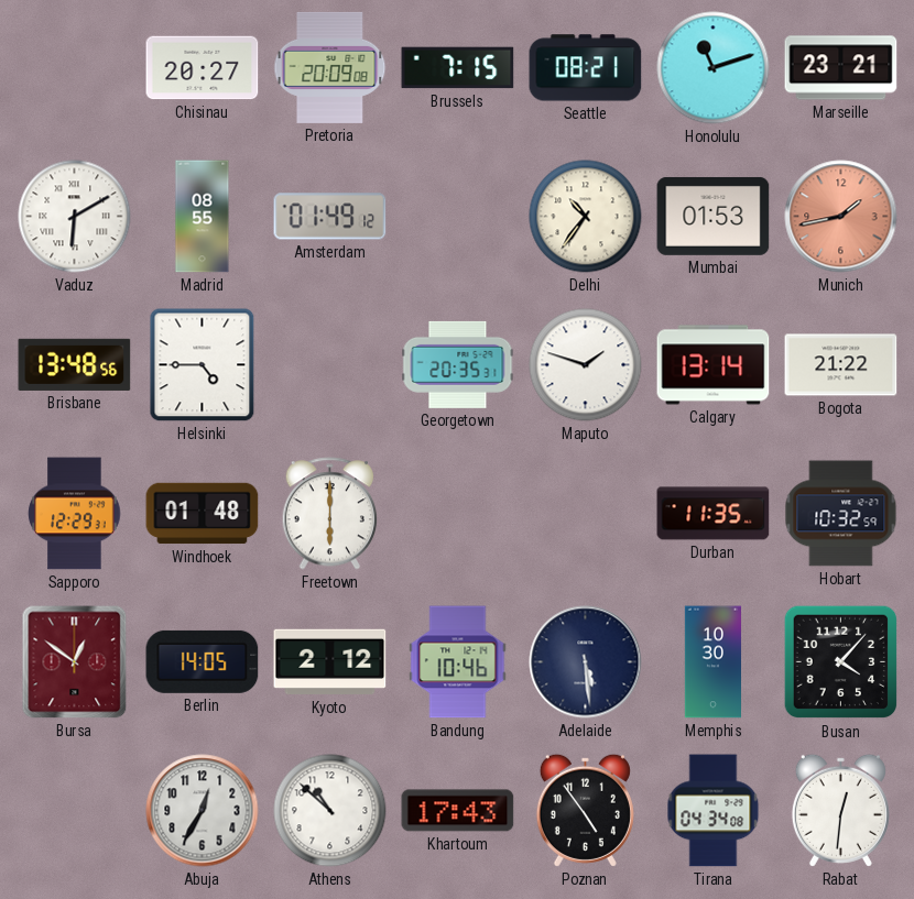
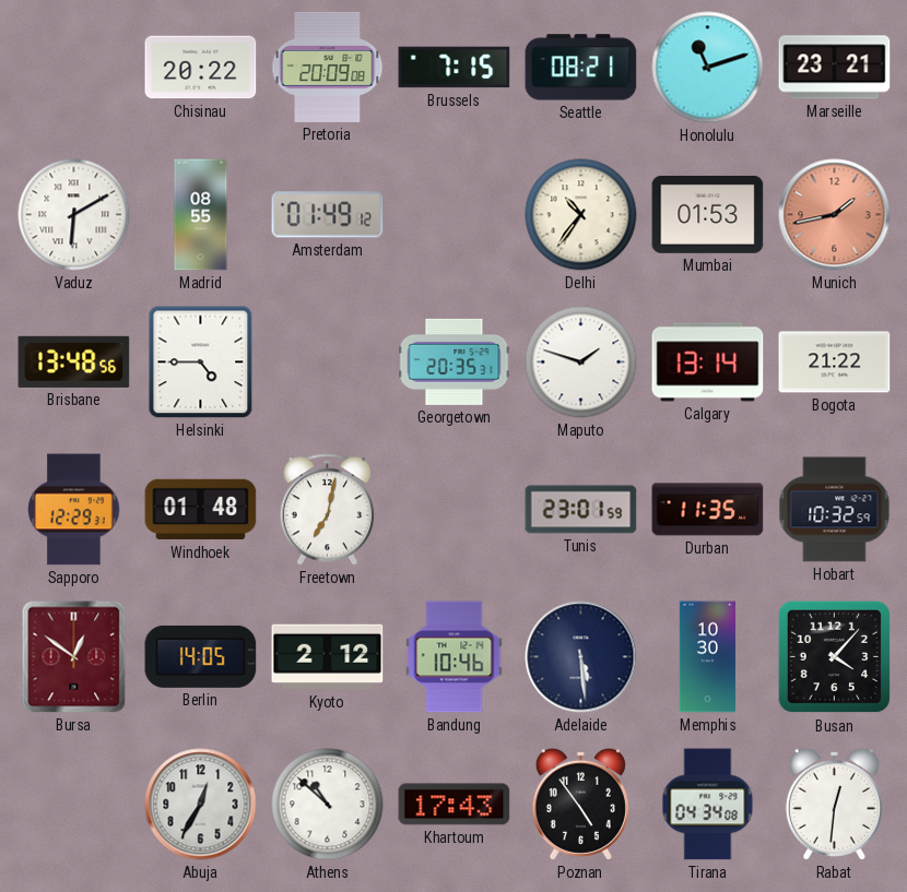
Chisinau: 20:27 -> 20:22 (201, 68)
Freetown: 6:00 -> 7:02 (328, 510)
Tunis: none -> 23:01 (581, 510)
